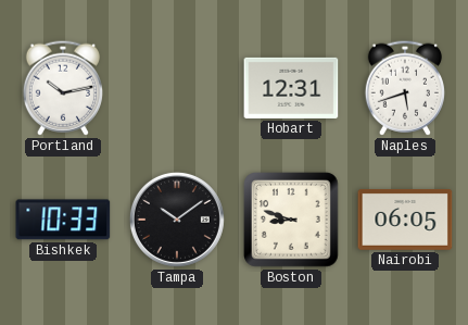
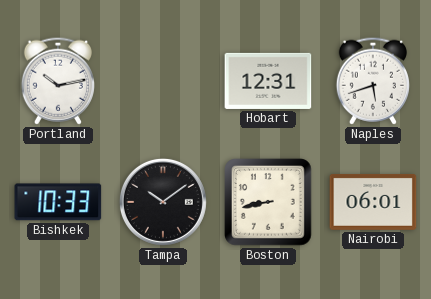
Boston: 8:48 -> 8:43 (268, 202)
Nairobi: 06:05 -> 06:01 (373, 203)
